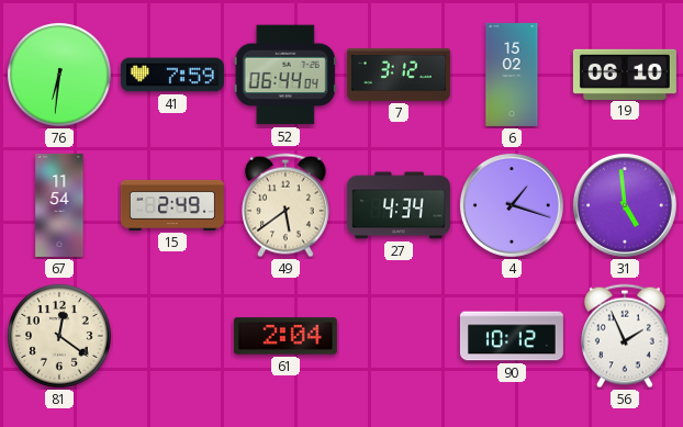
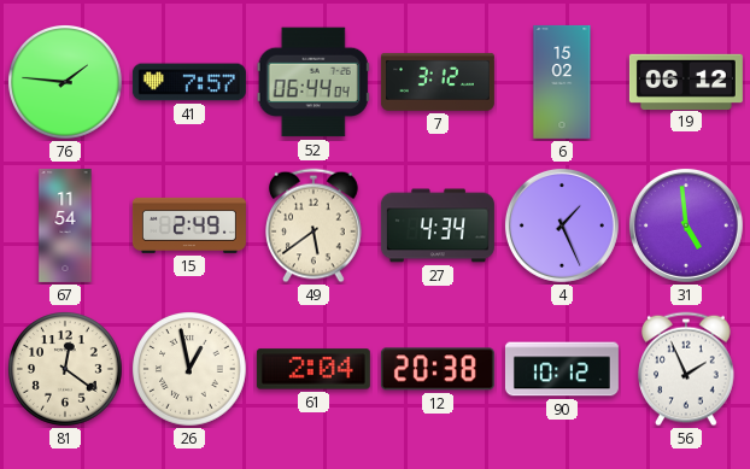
76: 6:31 -> 1:46 (66, 83)
41: 7:59 -> 7:57 (189, 82)
19: 06:10 -> 06:12 (686, 81)
4: 1:18 -> 1:26 (562, 225)
26: none -> 12:58 (191, 370)
12: none -> 20:38 (438, 369)
